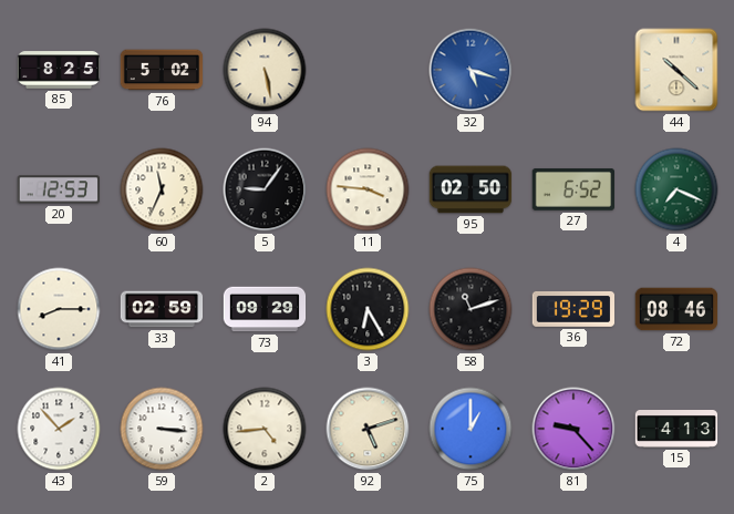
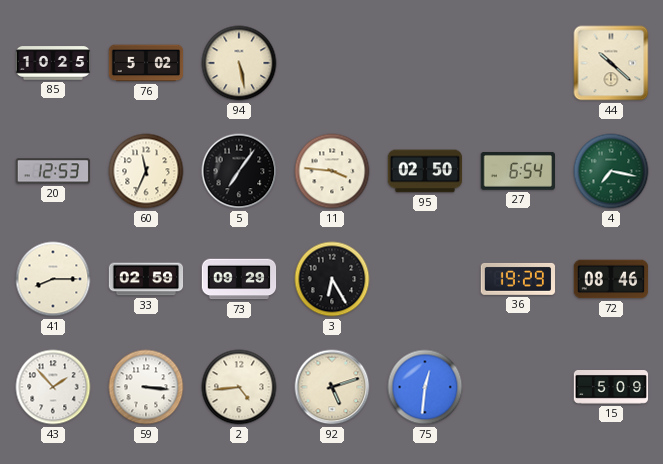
85: 8:25 -> 10:25 (53, 63)
32: 5:18 -> none (471, 70)
5: 9:06 -> 7:06 (239, 171)
27: 6:52 -> 6:54 (517, 171)
4: 7:19 -> 7:17 (611, 171)
58: 11:12 -> none (471, 309)
75: 1:00 -> 12:31 (425, 387)
81: 9:23 -> none (573, 429)
15: 4:13 -> 5:09 (611, 388)
